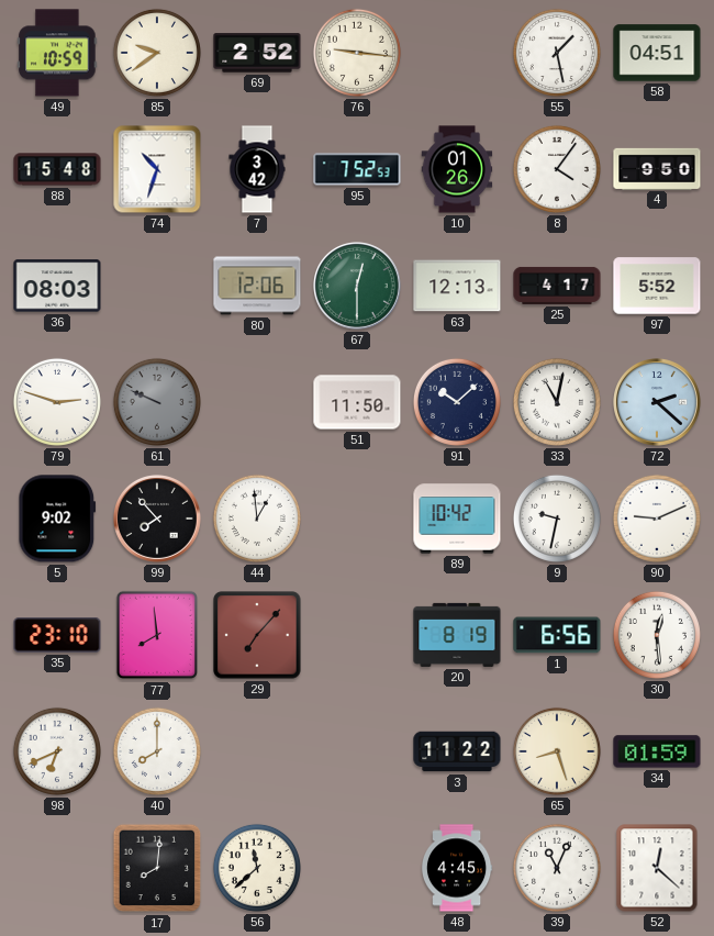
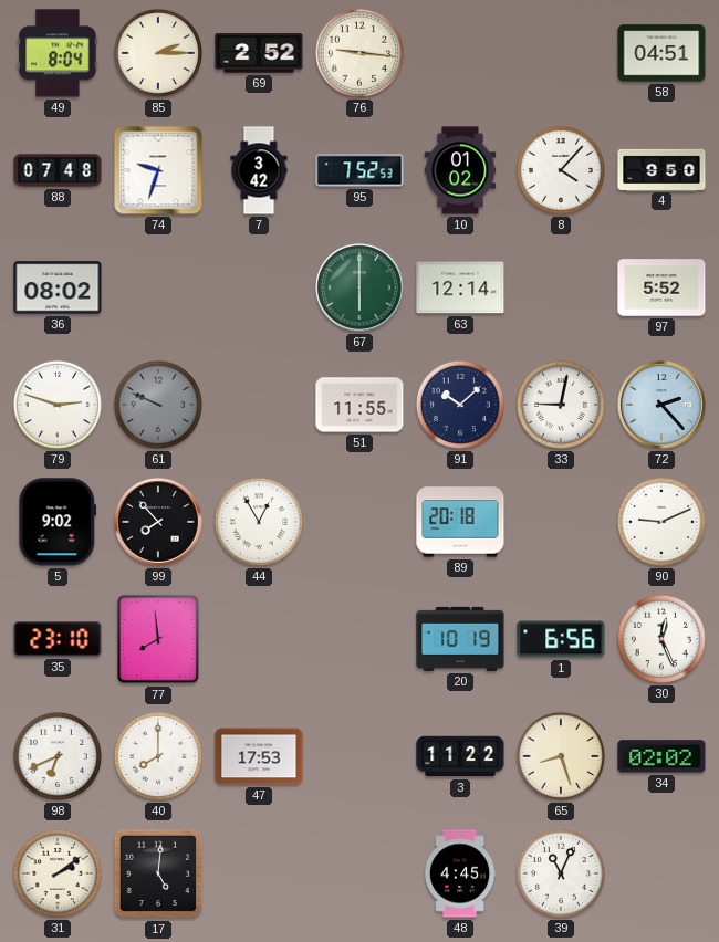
49: 10:59 -> 8:04 (58, 53)
85: 9:39 -> 2:15 (158, 53)
55: 1:28 -> none (557, 53)
88: 15:48 -> 07:48 (58, 170)
74: 10:33 -> 9:33 (158, 170)
10: 01:26 -> 01:02 (460, 170)
8: 4:06 -> 4:07 (561, 170)
36: 08:03 -> 08:02 (58, 287)
80: 12:06 -> none (257, 286)
67: 12:30 -> 6:00 (361, 289)
63: 12:13 -> 12:14 (460, 287)
25: 4:17 -> none (557, 286)
51: 11:50 -> 11:55 (359, 405)
33: 11:02 -> 9:02 (561, 405)
72: 2:22 -> 2:23 (663, 406)
44: 12:59 -> 12:55 (259, 522)
89: 10:42 -> 20:18 (460, 522)
9: 9:32 -> none (557, 519)
29: 7:07 -> none (257, 635)
20: 8:19 -> 10:19 (460, 639)
30: 12:29 -> 12:26 (661, 639)
47: none -> 17:53 (259, 756)
34: 01:59 -> 02:02 (661, 756)
31: none -> 2:09 (58, 873)
17: 8:01 -> 5:01 (158, 873)
56: 11:38 -> none (257, 868)
52: 12:22 -> none (657, 868)
